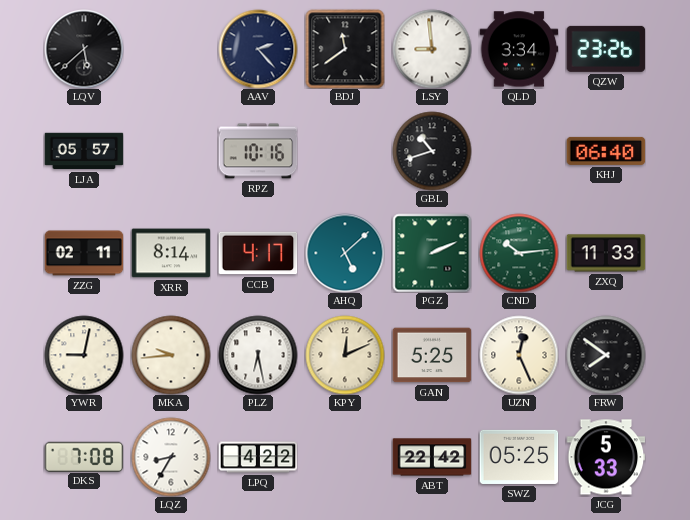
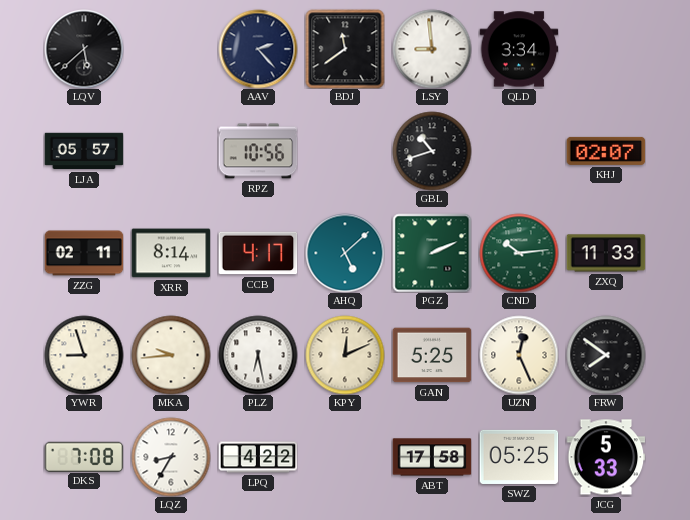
QZW: 23:26 -> none (606, 49)
RPZ: 10:16 -> 10:56 (258, 151)
KHJ: 06:40 -> 02:07 (606, 151)
YWR: 9:02 -> 8:57 (84, 355)
ABT: 22:42 -> 17:58 (432, 457)
